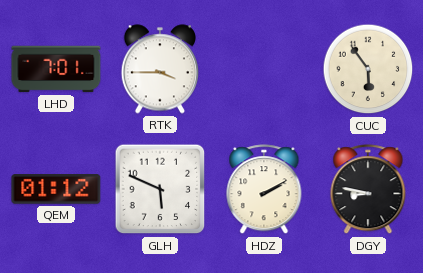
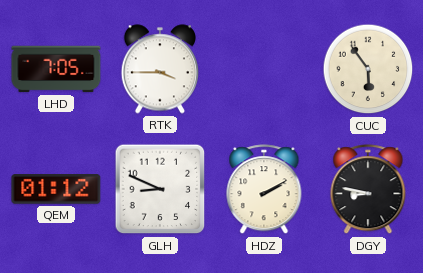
LHD: 7:01 -> 7:05 (56, 69)
GLH: 5:49 -> 8:49 (160, 189)
